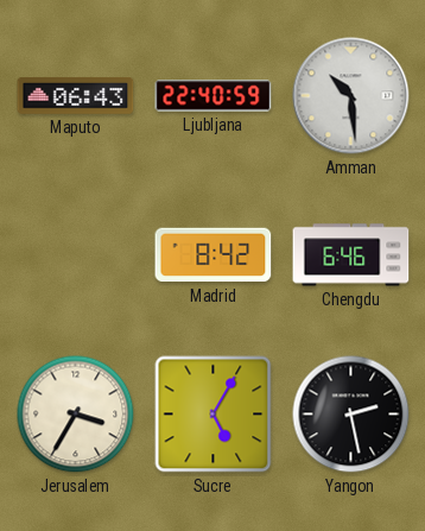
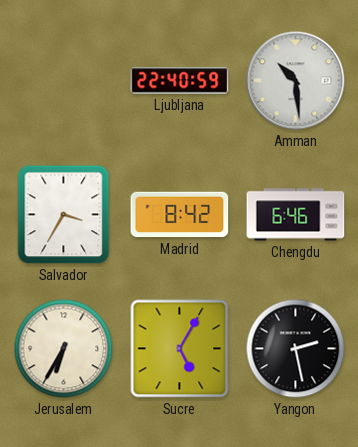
Maputo: 06:43 -> none (76, 95)
Salvador: none -> 3:35 (64, 215)
Jerusalem: 3:35 -> 6:35 (64, 349)
